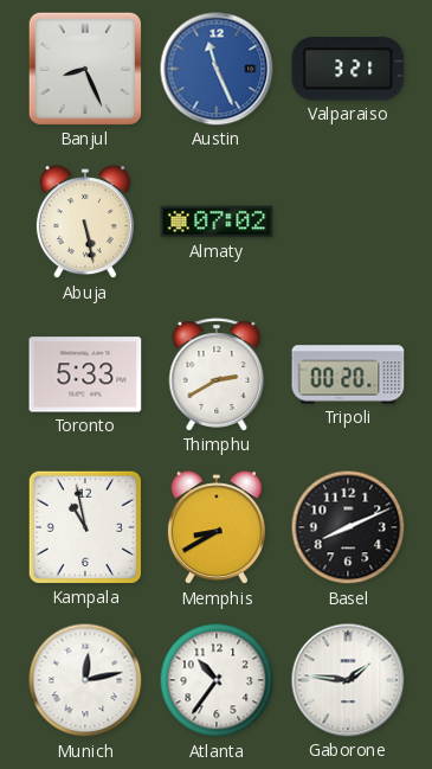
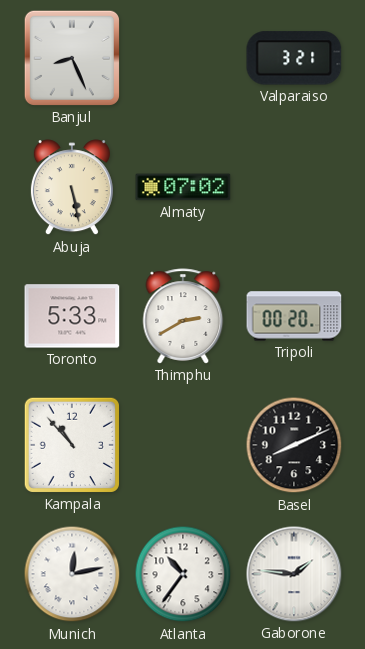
Austin: 11:26 -> none (217, 69)
Kampala: 10:58 -> 10:53 (72, 445)
Memphis: 8:40 -> none (217, 528)
